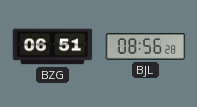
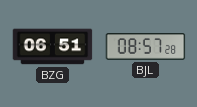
BJL: 08:56 -> 08:57 (146, 47)
